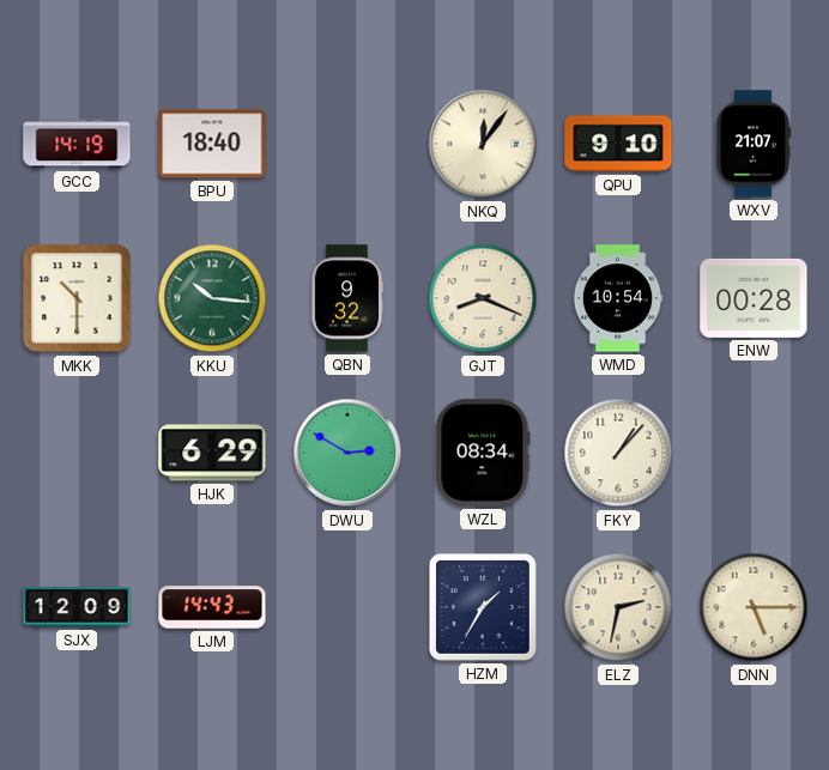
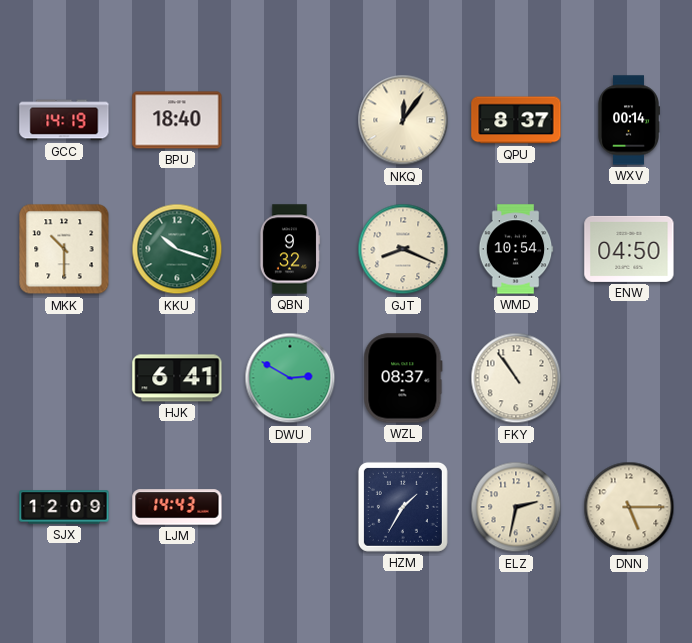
QPU: 9:10 -> 8:37 (516, 120)
WXV: 21:07 -> 00:14 (629, 120)
KKU: 10:16 -> 10:18 (177, 249)
ENW: 00:28 -> 04:50 (629, 249)
HJK: 6:29 -> 6:41 (177, 378)
WZL: 08:34 -> 08:37 (403, 378)
FKY: 1:07 -> 10:54 (516, 378)
